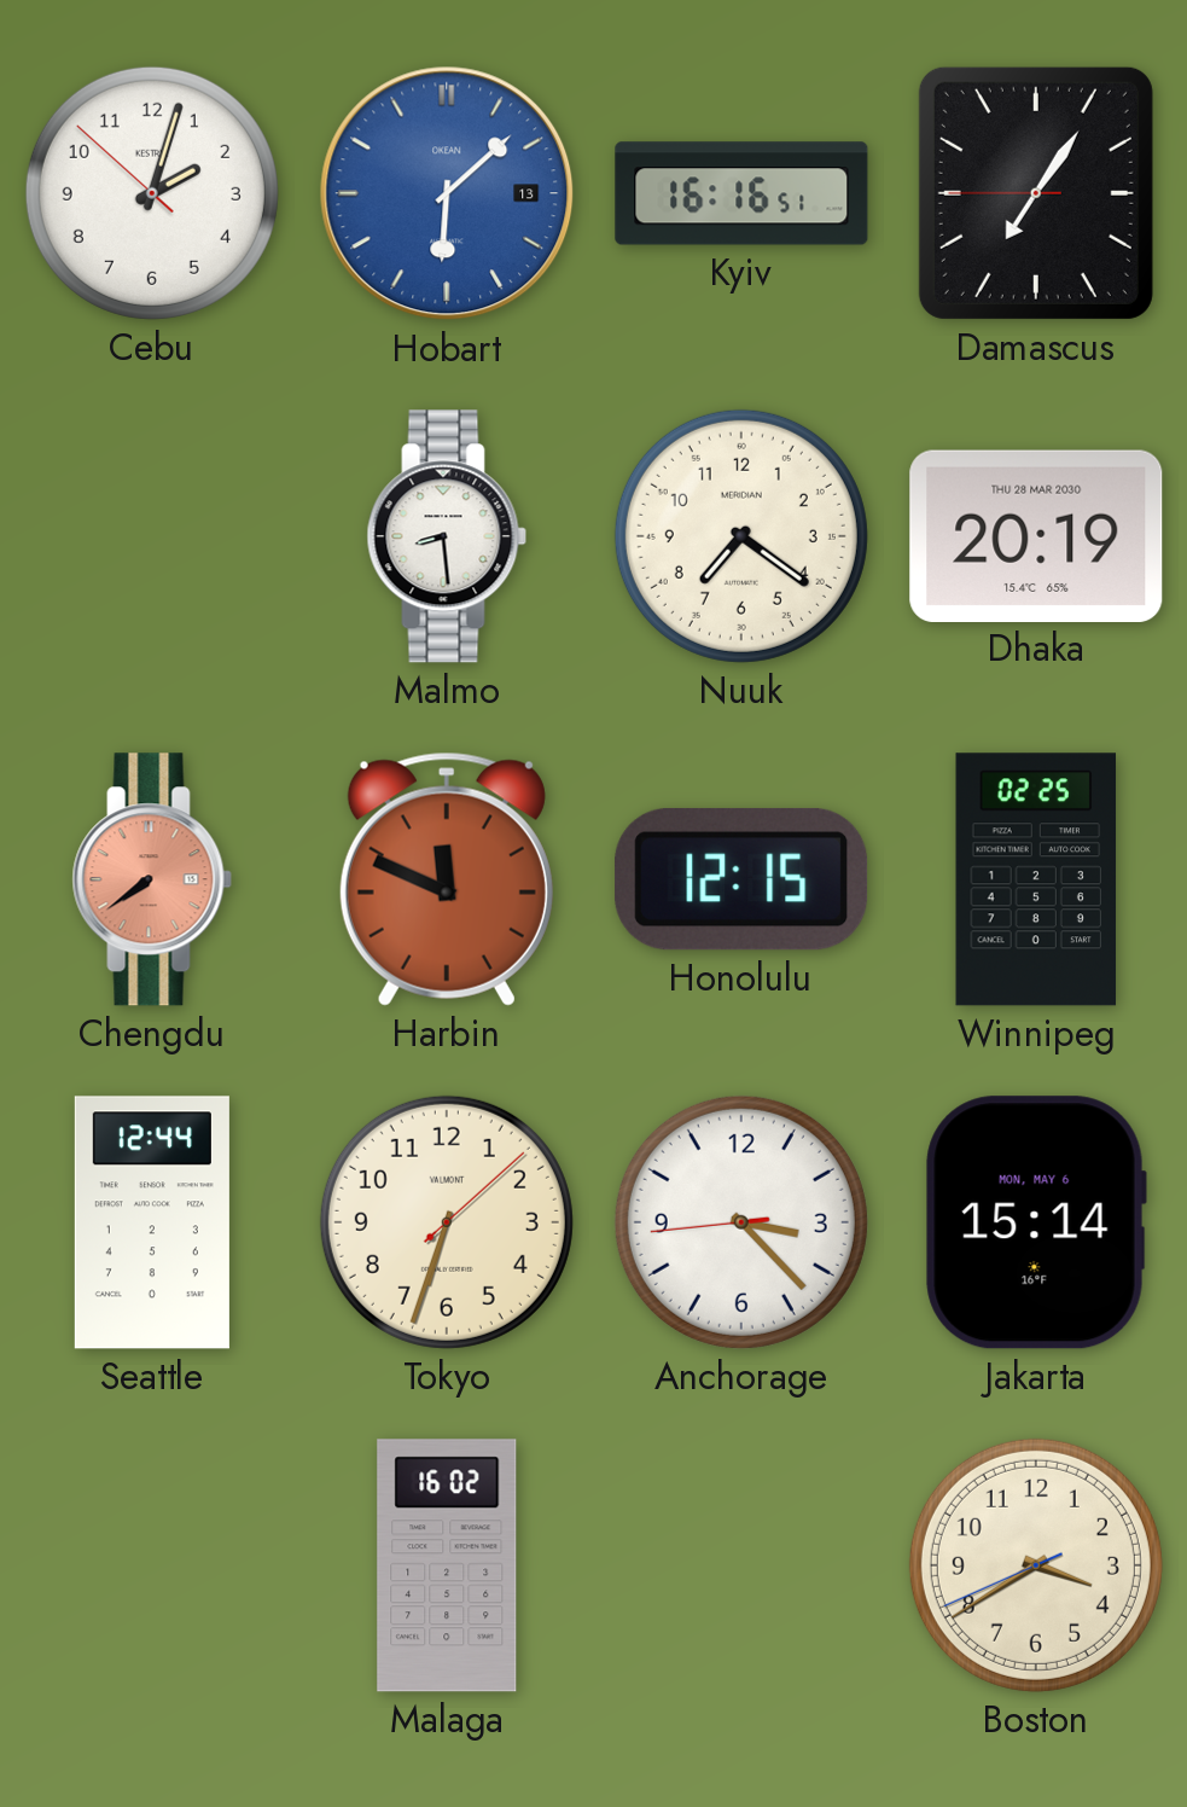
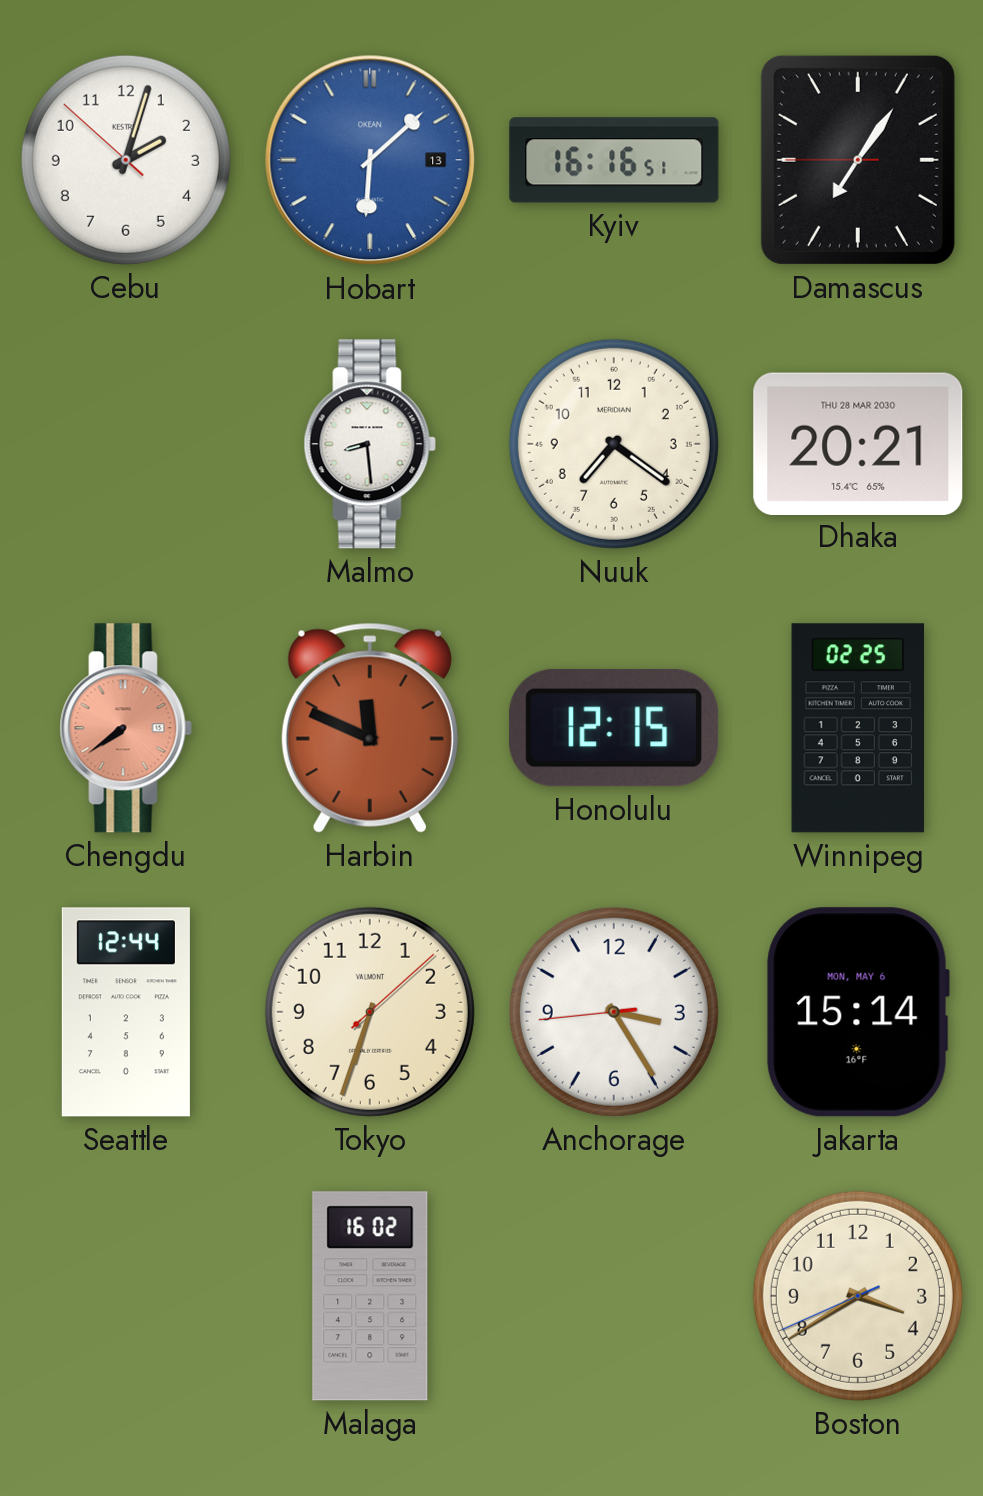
Dhaka: 20:19 -> 20:21 (858, 443)
Anchorage: 3:22 -> 3:24 (614, 1012)
